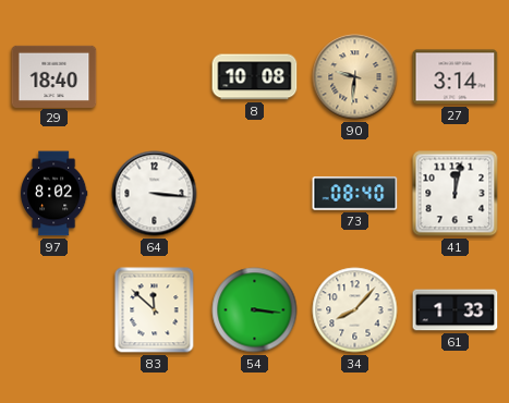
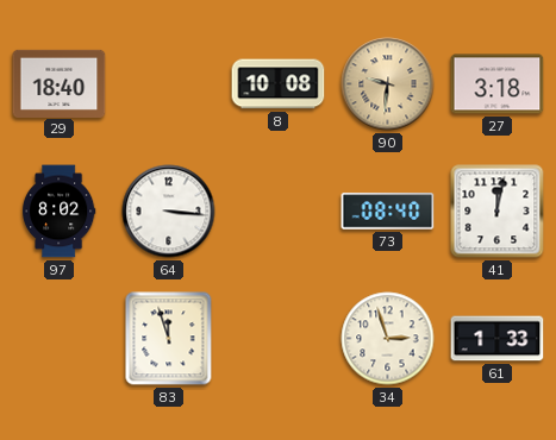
27: 3:14 -> 3:18 (498, 84)
83: 11:52 -> 11:57 (169, 339)
54: 3:16 -> none (255, 310)
34: 8:07 -> 2:57 (388, 339)
